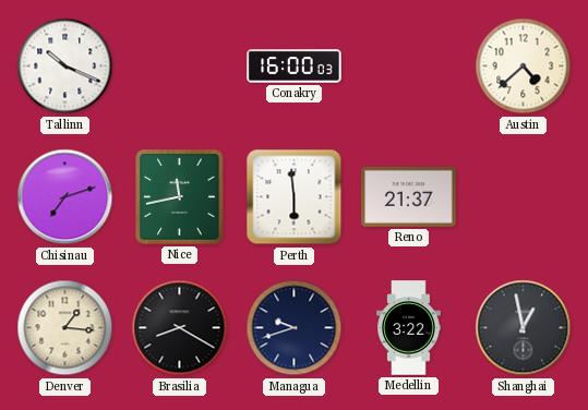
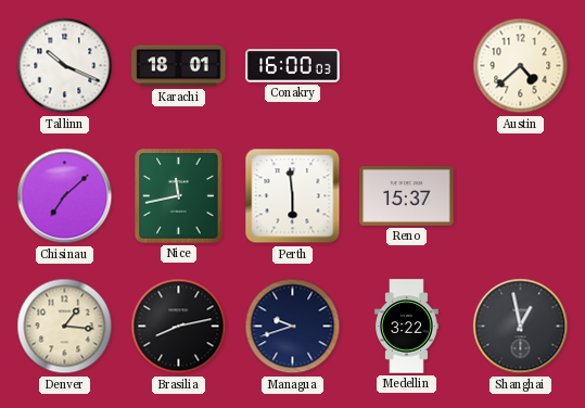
Karachi: none -> 18:01 (179, 66)
Chisinau: 7:12 -> 7:08 (65, 196)
Reno: 21:37 -> 15:37 (407, 195)
Brasilia: 8:20 -> 8:13 (179, 327)
